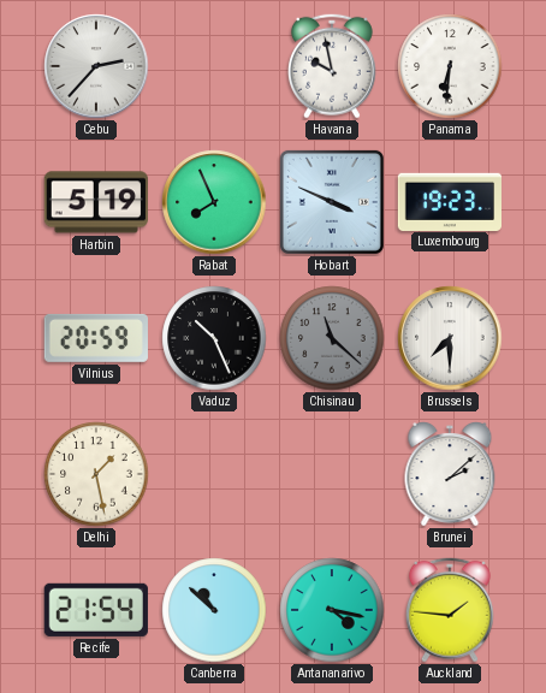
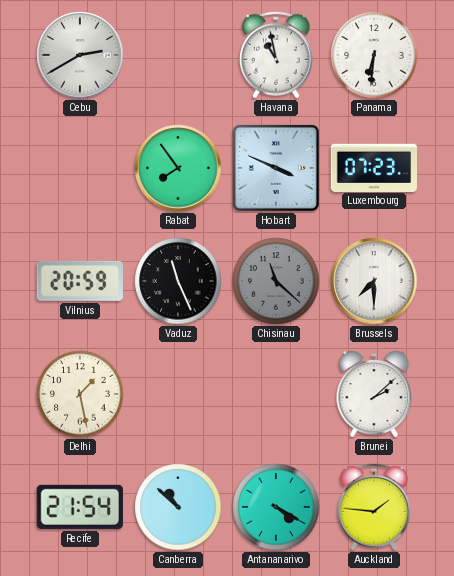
Cebu: 2:37 -> 2:40 (80, 55)
Havana: 9:58 -> 10:58 (276, 55)
Harbin: 5:19 -> none (96, 202)
Rabat: 7:56 -> 7:54 (178, 168)
Luxembourg: 19:23 -> 07:23 (373, 167)
Vaduz: 10:26 -> 11:26 (178, 281)
Antananarivo: 4:17 -> 4:20 (276, 507)
